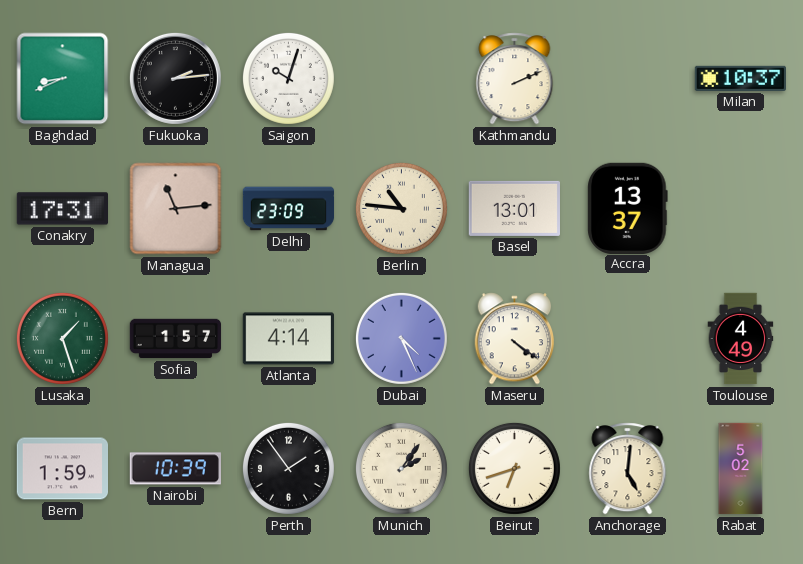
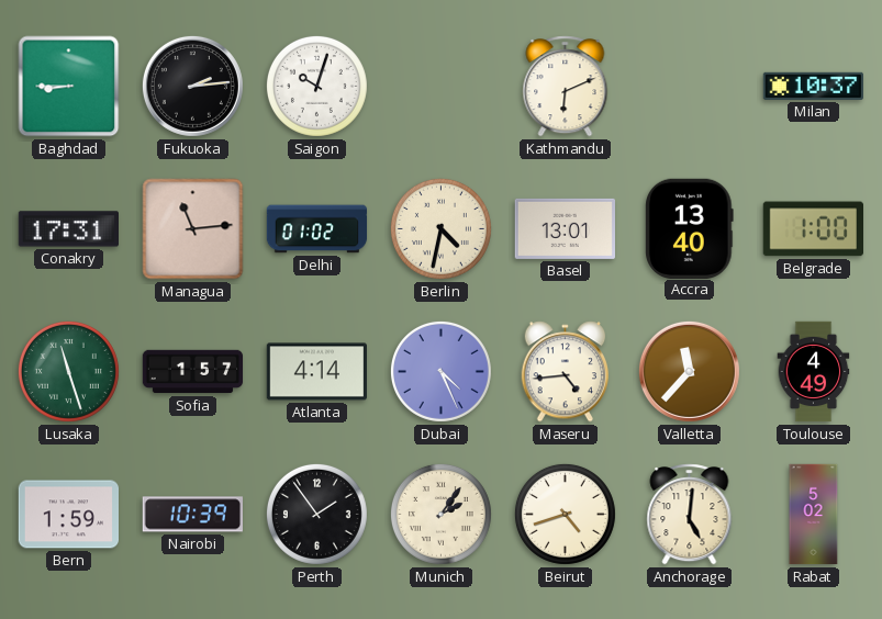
Baghdad: 8:41 -> 8:45 (69, 87)
Kathmandu: 2:11 -> 6:11 (566, 87)
Delhi: 23:09 -> 01:02 (317, 229)
Berlin: 10:46 -> 4:32 (440, 228)
Accra: 13:37 -> 13:40 (690, 228)
Belgrade: none -> 1:00 (813, 229)
Lusaka: 1:27 -> 11:27 (68, 371)
Maseru: 4:21 -> 4:44 (566, 372)
Valletta: none -> 11:37 (689, 371)
Beirut: 6:42 -> 4:42 (565, 514)
